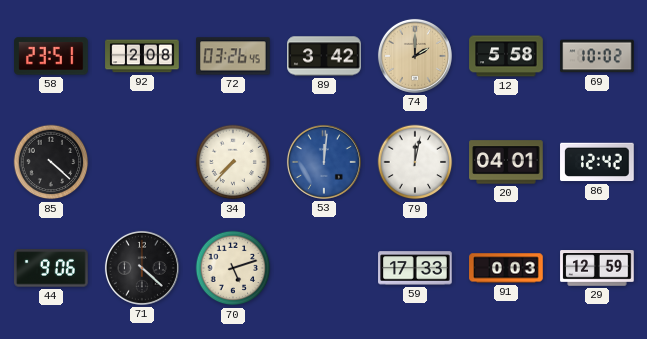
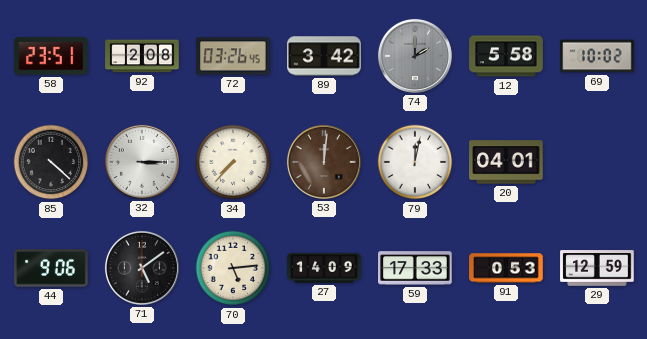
74 dial: champagne -> grey (415, 56)
32: none -> 3:15 (142, 162)
53 dial: blue -> brown (324, 162)
86: 12:42 -> none (597, 162)
71: 4:22 -> 5:09 (142, 268)
70: 5:12 -> 5:14 (233, 268)
27: none -> 14:09 (324, 268)
91: 0:03 -> 0:53 (506, 268)
